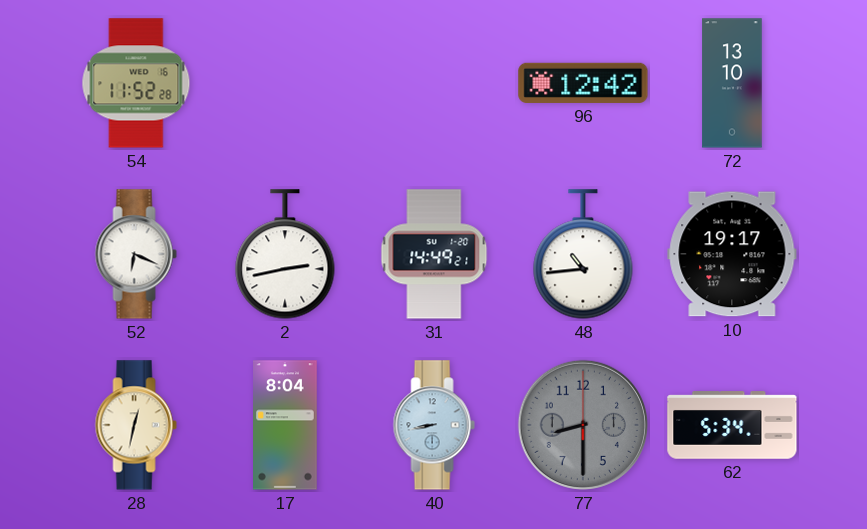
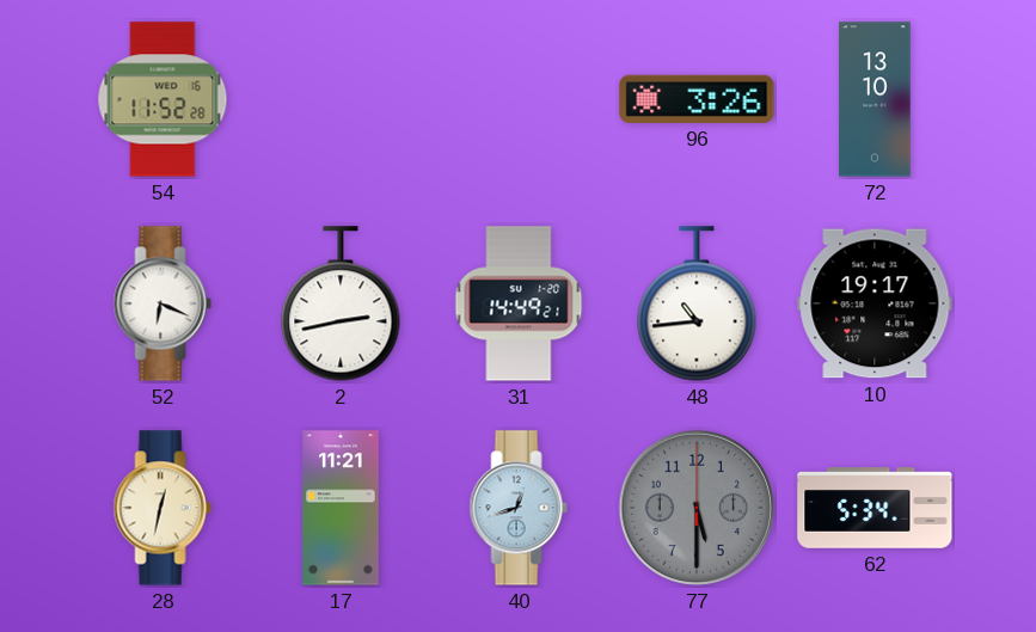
96: 12:42 -> 3:26 (697, 99)
17: 8:04 -> 11:21 (342, 508)
40: 8:43 -> 12:42 (519, 508)
77: 8:30 -> 5:30 (697, 508)
